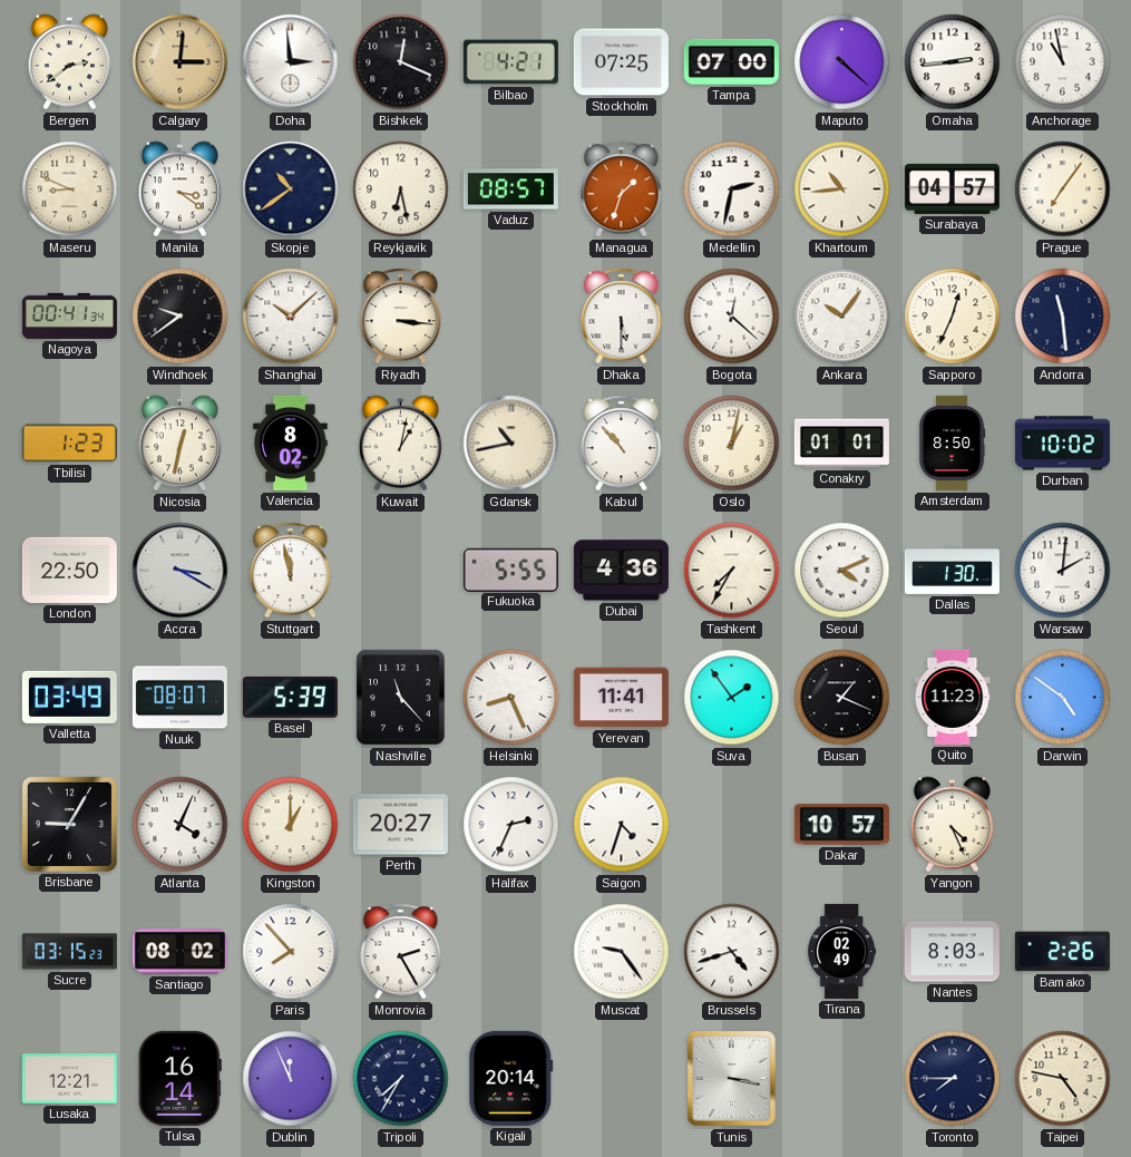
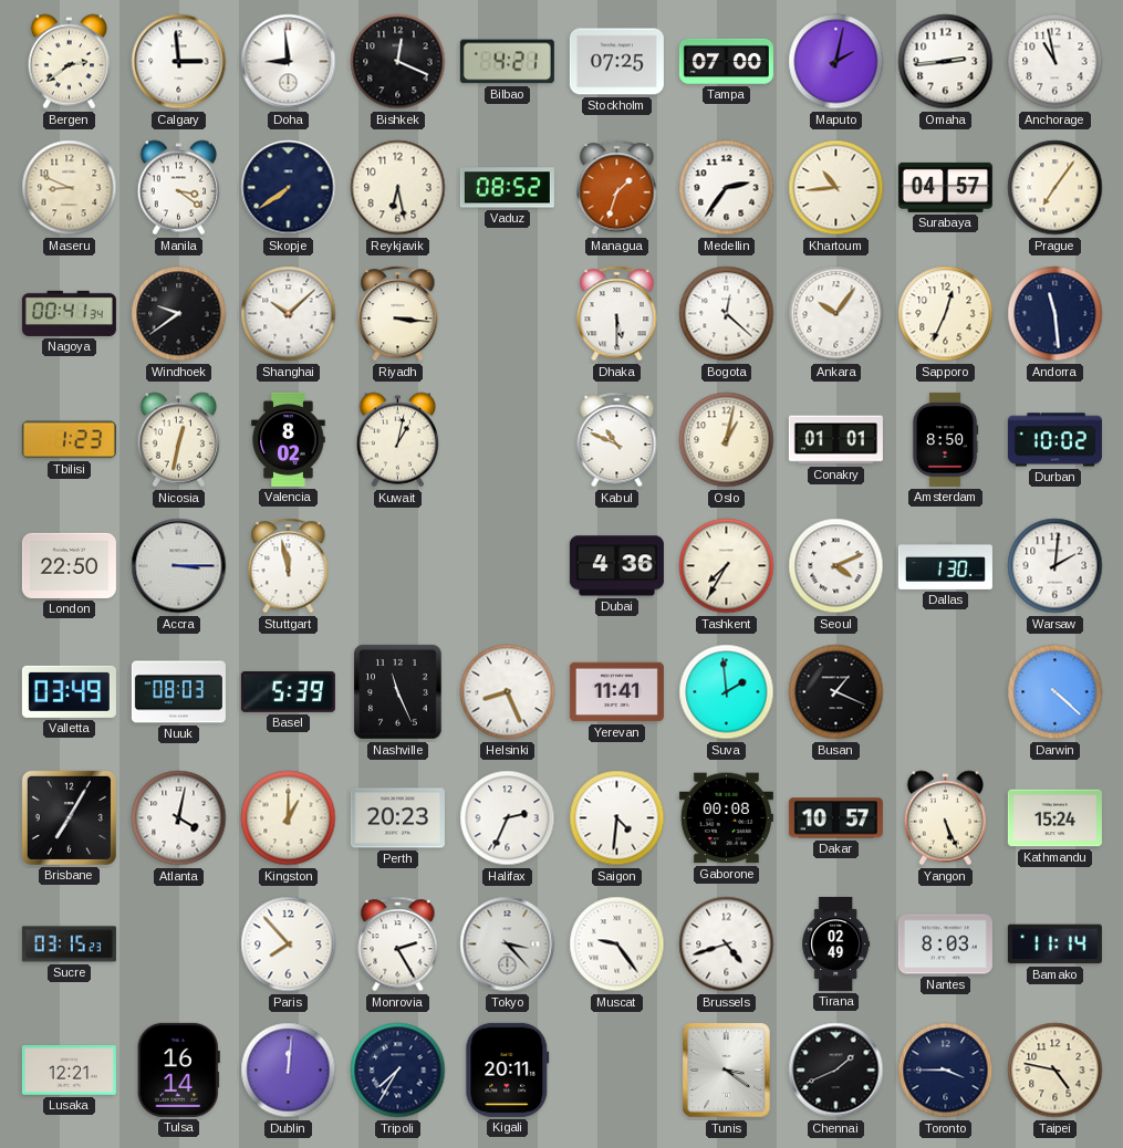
Calgary: 3:01 -> 2:59 (179, 62)
Calgary dial: champagne -> white (179, 62)
Doha: 2:59 -> 8:59 (289, 62)
Maputo: 4:22 -> 2:02 (836, 62)
Skopje: 10:39 -> 7:39 (289, 188)
Vaduz: 08:57 -> 08:52 (507, 188)
Medellin: 2:32 -> 2:36 (727, 188)
Gdansk: 10:43 -> none (511, 444)
Kabul: 10:53 -> 10:49 (617, 440)
Accra: 3:20 -> 3:15 (179, 566)
Fukuoka: 5:55 -> none (510, 570)
Nuuk: 08:07 -> 08:03 (178, 692)
Nashville: 11:23 -> 11:26 (398, 692)
Suva: 1:54 -> 1:59 (727, 692)
Quito: 11:23 -> none (953, 697)
Darwin: 4:51 -> 4:22 (1056, 692)
Brisbane: 9:05 -> 7:05 (69, 817)
Atlanta: 4:04 -> 4:02 (179, 818)
Perth: 20:27 -> 20:23 (397, 818)
Saigon: 4:33 -> 4:31 (617, 818)
Gaborone: none -> 00:08 (726, 818)
Yangon: 4:26 -> 5:26 (945, 818)
Kathmandu: none -> 15:24 (1054, 818)
Santiago: 08:02 -> none (179, 952)
Tokyo: none -> 3:23 (508, 945)
Bamako: 2:26 -> 11:14 (1054, 945)
Dublin: 11:56 -> 12:01 (289, 1071)
Kigali: 20:14 -> 20:11 (508, 1069)
Tunis: 3:17 -> 3:21 (727, 1071)
Chennai: none -> 1:41 (836, 1071)
Toronto: 7:45 -> 3:45 (946, 1071)
